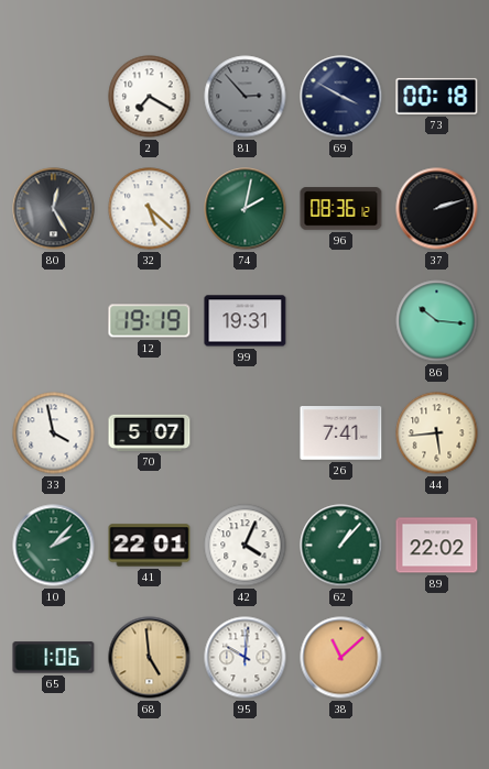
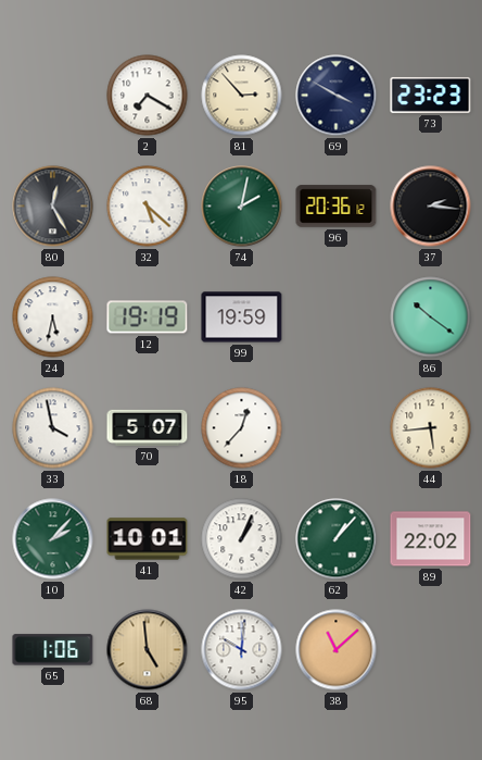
81 dial: grey -> cream (242, 96)
73: 00:18 -> 23:23 (431, 95)
96: 08:36 -> 20:36 (337, 207)
37: 2:12 -> 2:16 (431, 207)
24: none -> 5:32 (53, 317)
99: 19:31 -> 19:59 (242, 317)
86: 10:16 -> 10:21 (431, 317)
18: none -> 12:37 (242, 428)
26: 7:41 -> none (341, 433)
41: 22:01 -> 10:01 (148, 539)
42: 4:04 -> 1:04 (242, 539)
